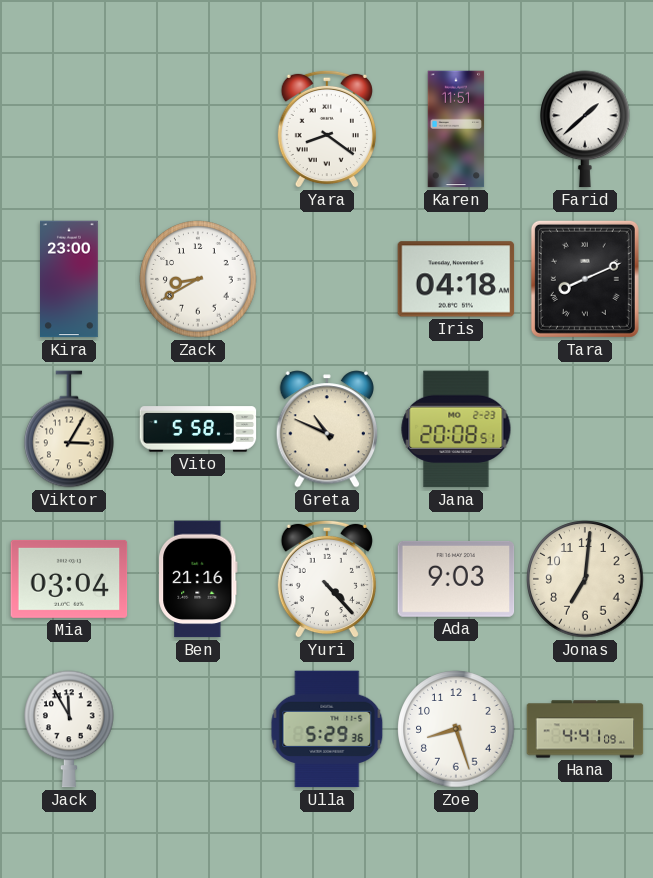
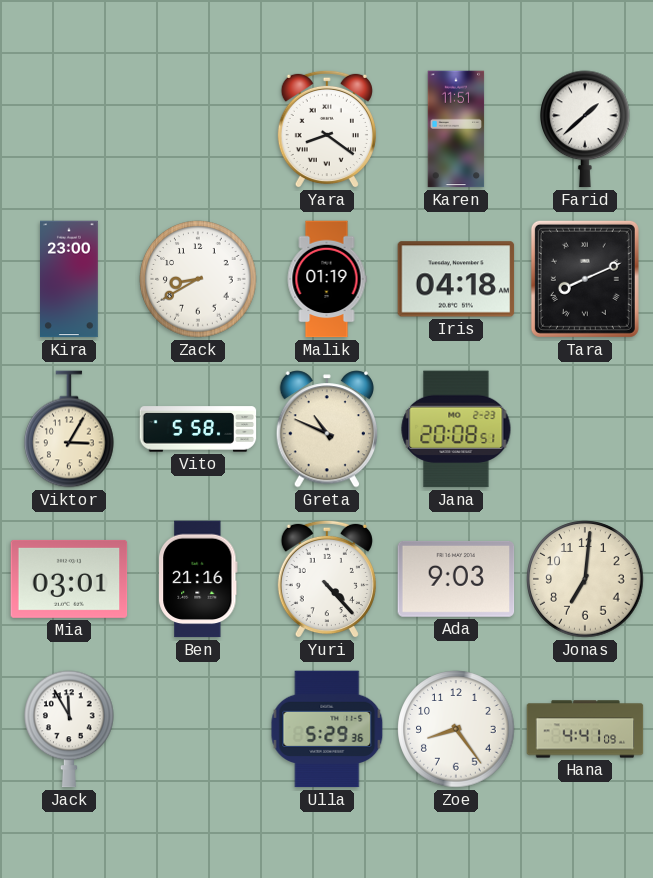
Malik: none -> 01:19 (327, 279)
Mia: 03:04 -> 03:01 (69, 579)
Zoe: 8:27 -> 8:24 (456, 729)
